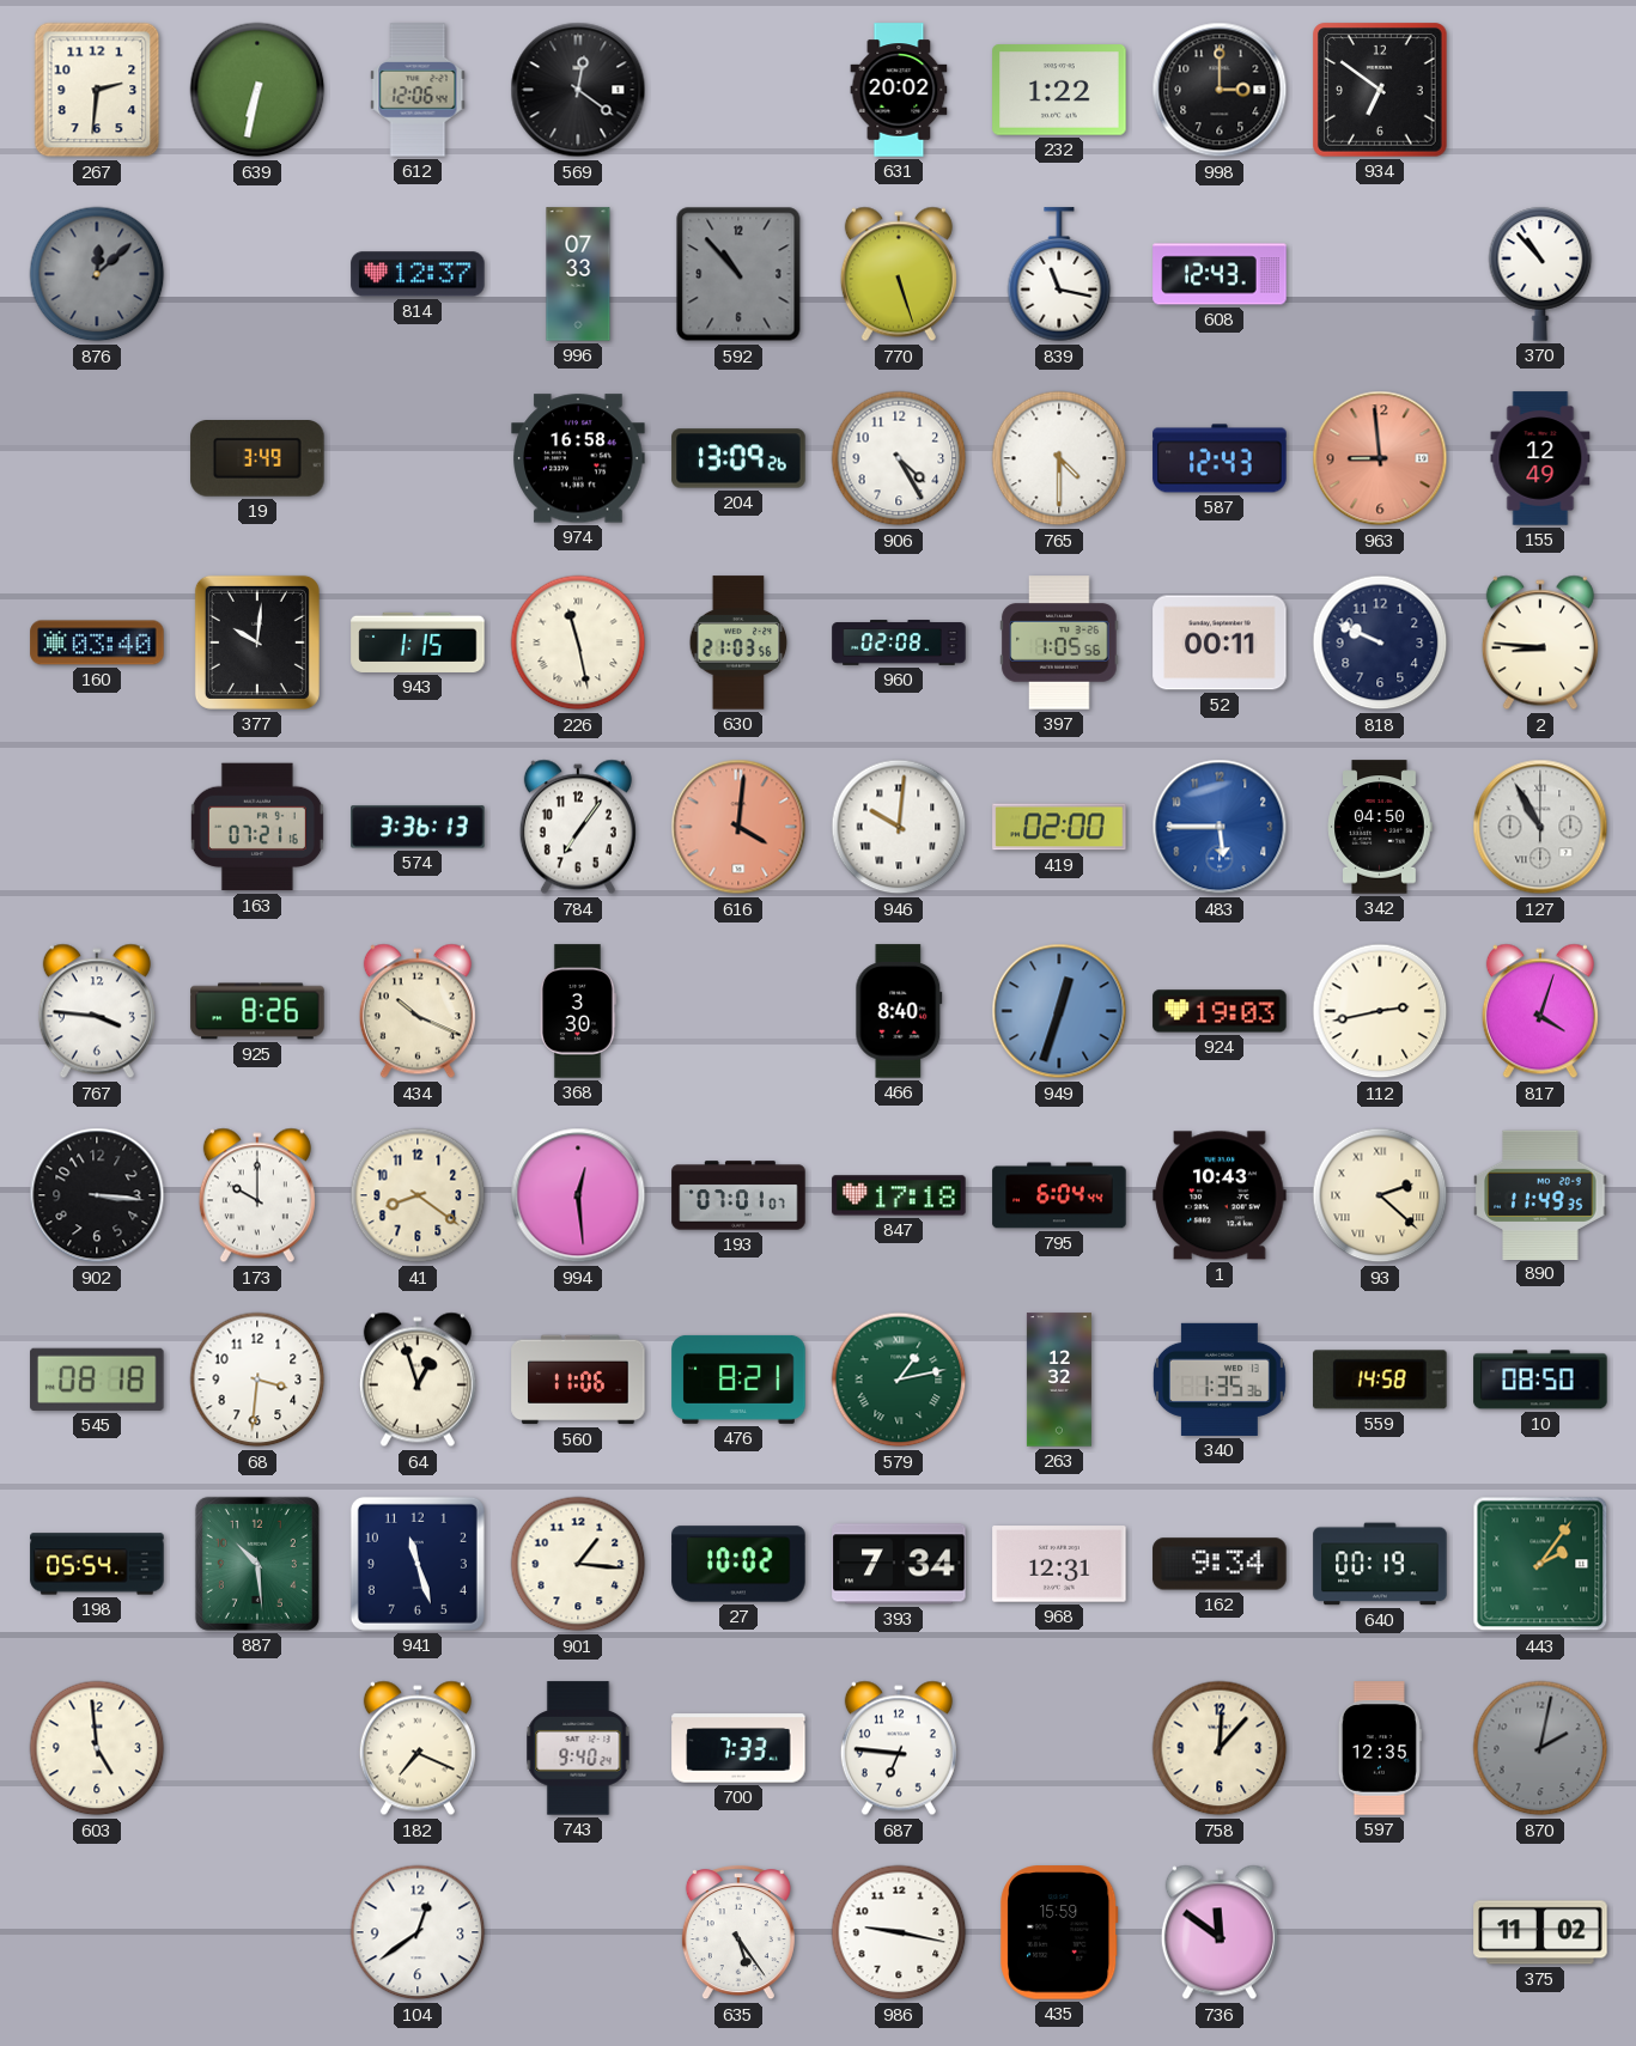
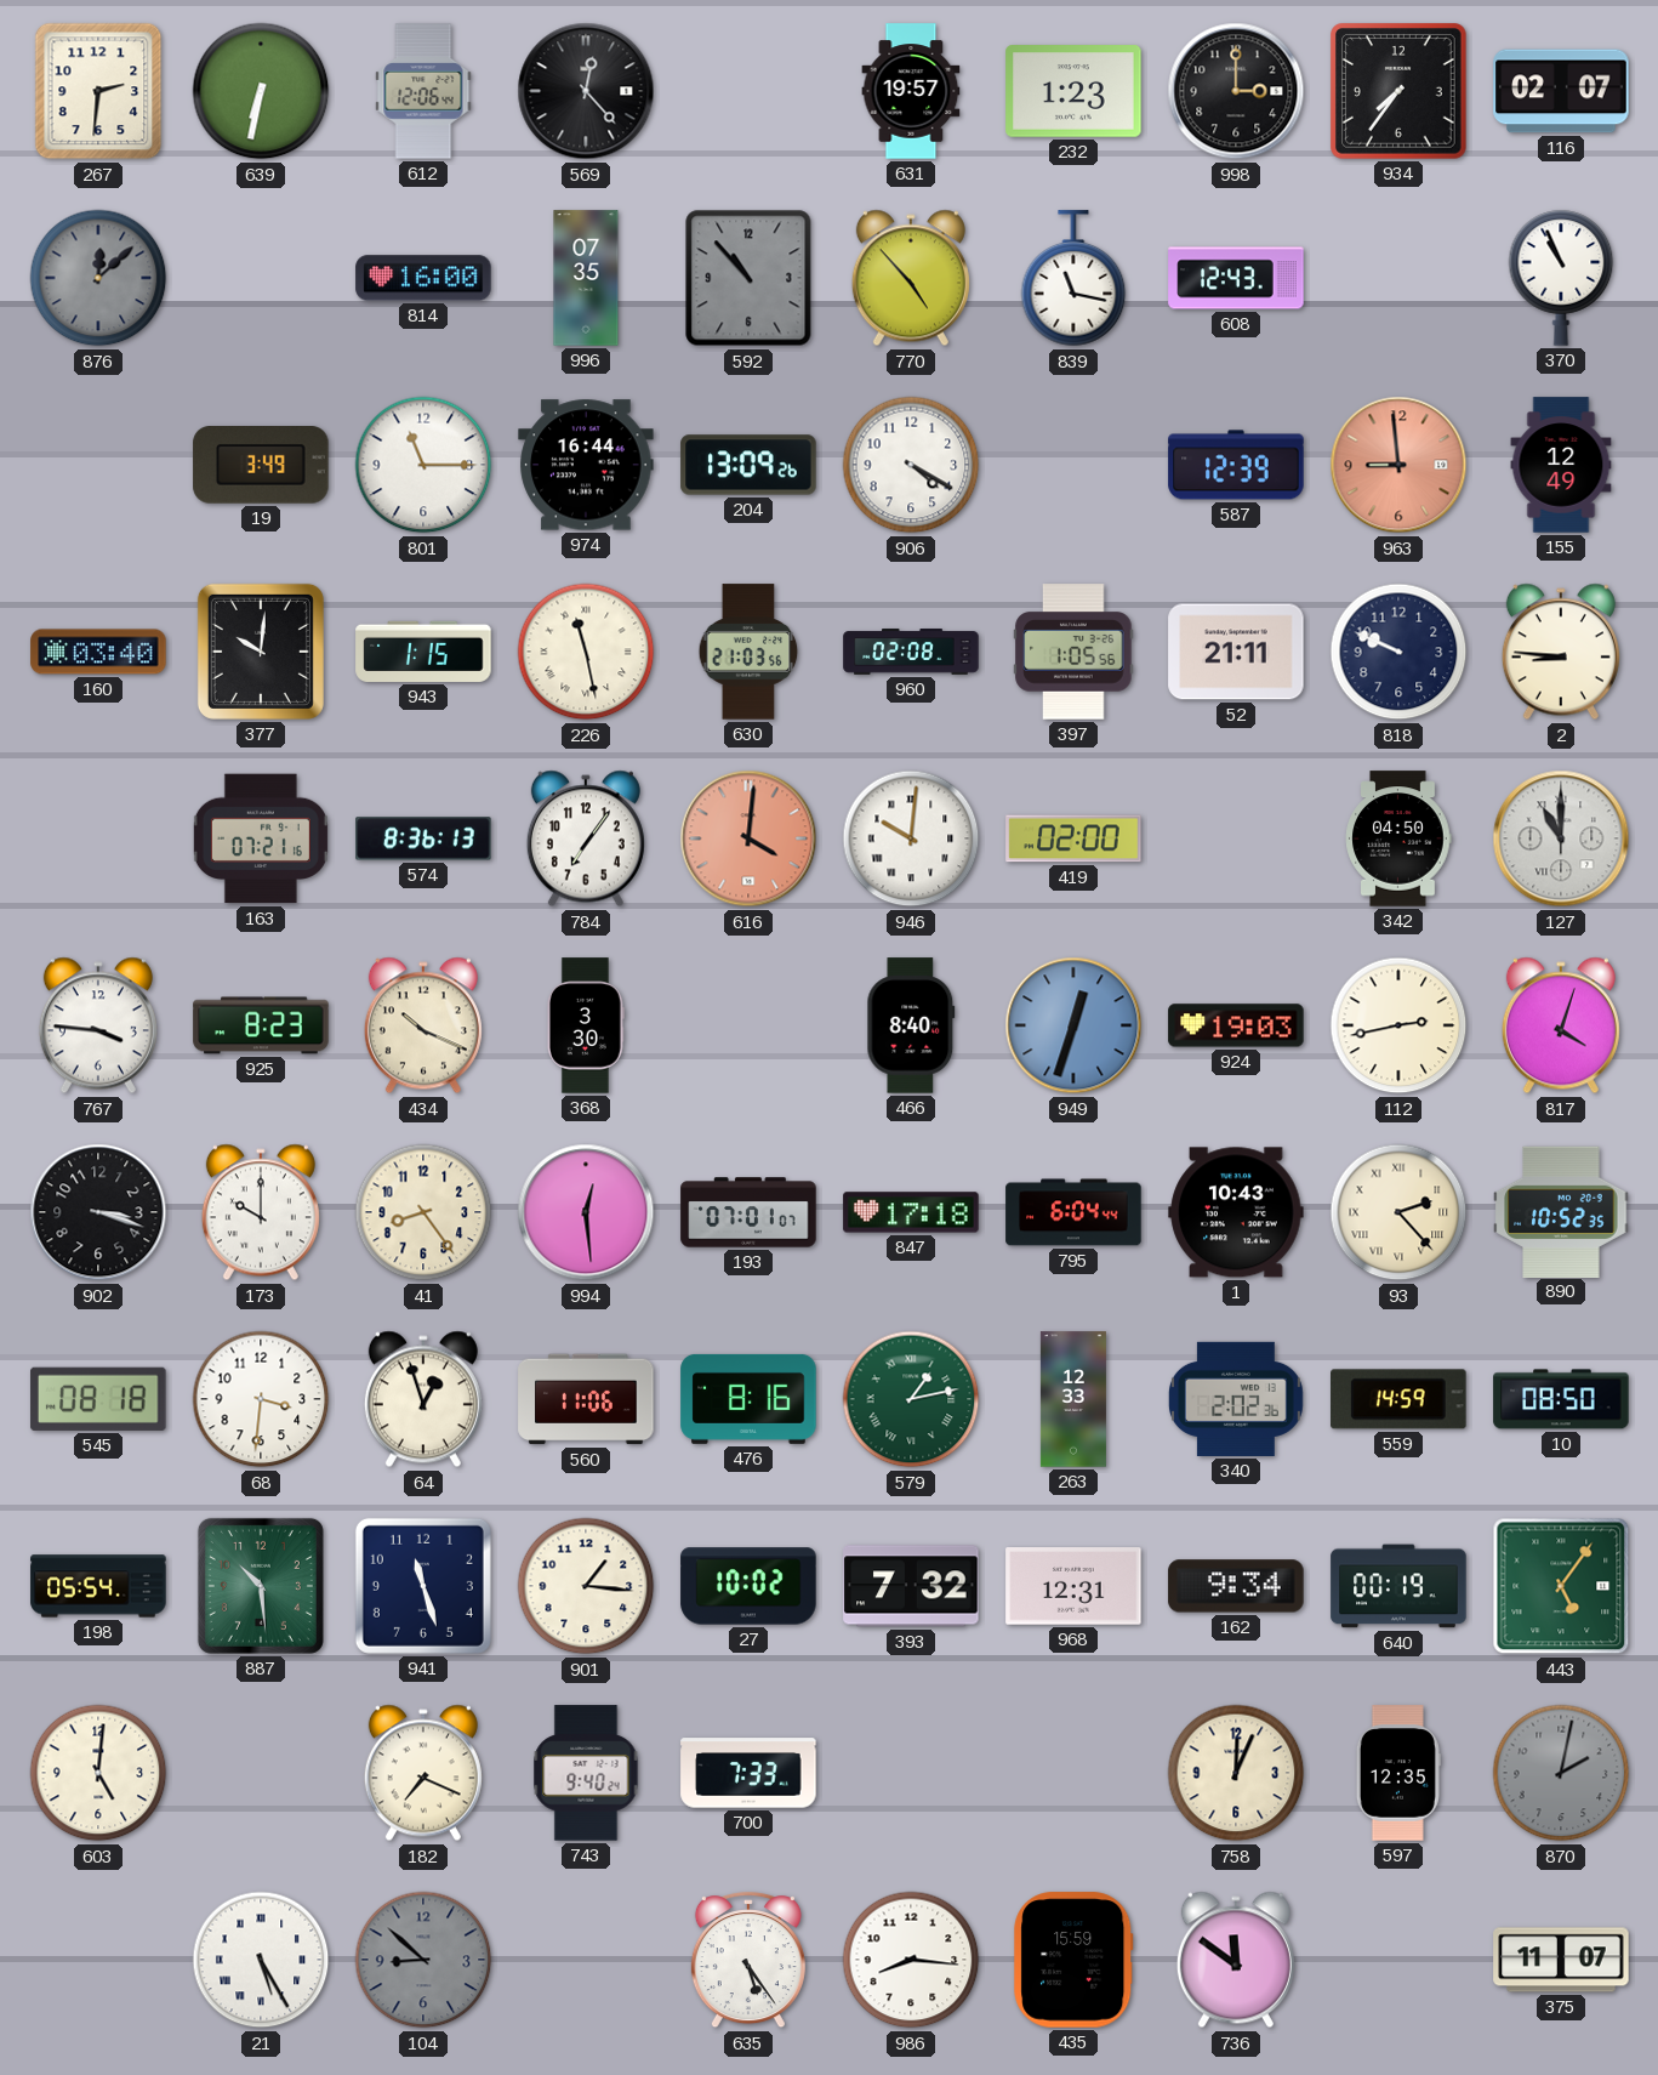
569: 12:21 -> 12:23 (586, 91)
631: 20:02 -> 19:57 (911, 91)
232: 1:22 -> 1:23 (1073, 91)
934: 6:51 -> 7:36 (1398, 91)
116: none -> 02:07 (1561, 91)
814: 12:37 -> 16:00 (423, 278)
996: 07:33 -> 07:35 (586, 278)
770: 5:27 -> 4:53 (911, 278)
370: 10:53 -> 10:56 (1561, 278)
801: none -> 11:15 (423, 465)
974: 16:58 -> 16:44 (586, 465)
906: 4:25 -> 4:20 (911, 465)
765: 4:30 -> none (1059, 458)
587: 12:43 -> 12:39 (1236, 465)
52: 00:11 -> 21:11 (1236, 652)
574: 3:36 -> 8:36 (423, 838)
483: 5:45 -> none (1220, 827)
127: 10:55 -> 11:00 (1561, 838)
925: 8:26 -> 8:23 (261, 1025)
902: 3:16 -> 3:18 (98, 1212)
41: 8:21 -> 8:24 (423, 1212)
93: 2:22 -> 2:23 (1398, 1212)
890: 11:49 -> 10:52 (1561, 1211)
476: 8:21 -> 8:16 (748, 1399)
263: 12:32 -> 12:33 (1073, 1399)
340: 1:35 -> 2:02 (1236, 1399)
559: 14:58 -> 14:59 (1398, 1399)
393: 7:34 -> 7:32 (911, 1586)
443: 2:06 -> 5:06 (1561, 1586)
603: 4:59 -> 5:01 (98, 1773)
687: 6:46 -> none (899, 1748)
758: 12:07 -> 12:04 (1236, 1773)
21: none -> 5:25 (261, 1960)
104: 12:39 -> 8:52 (423, 1960)
104 dial: white -> grey (423, 1960)
986: 9:17 -> 8:16 (911, 1960)
375: 11:02 -> 11:07 (1561, 1960)
